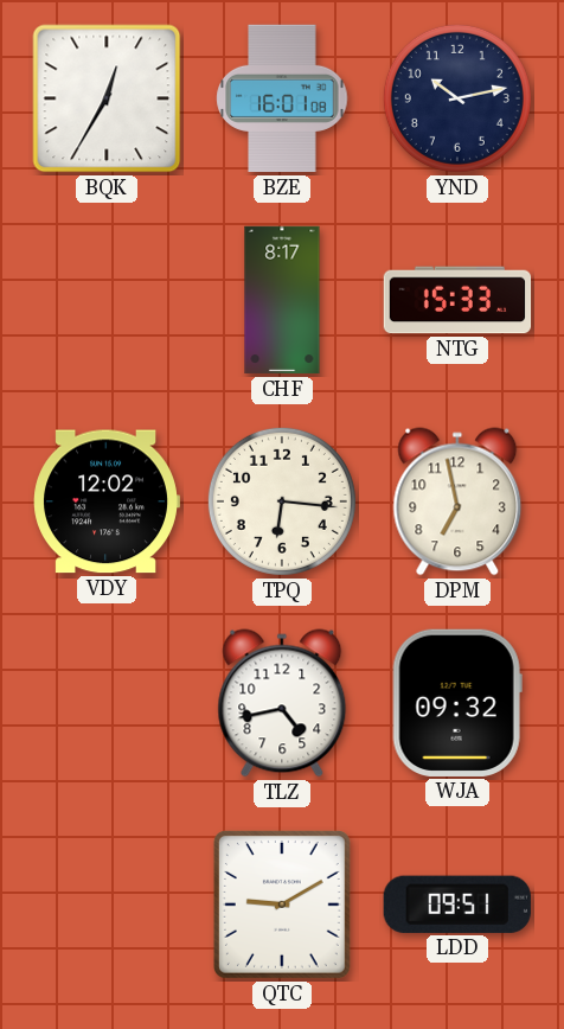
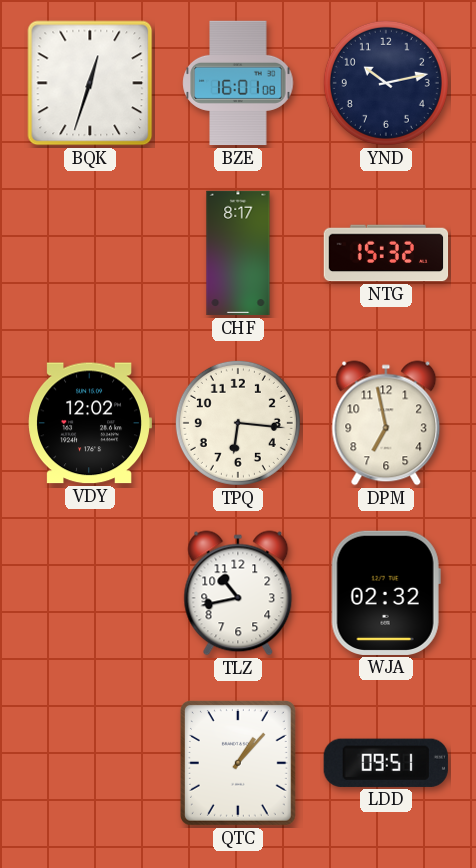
BQK: 12:35 -> 12:33 (90, 83)
NTG: 15:33 -> 15:32 (386, 253)
TLZ: 4:43 -> 10:43 (238, 593)
WJA: 09:32 -> 02:32 (386, 593)
QTC: 9:10 -> 1:07 (238, 764)
